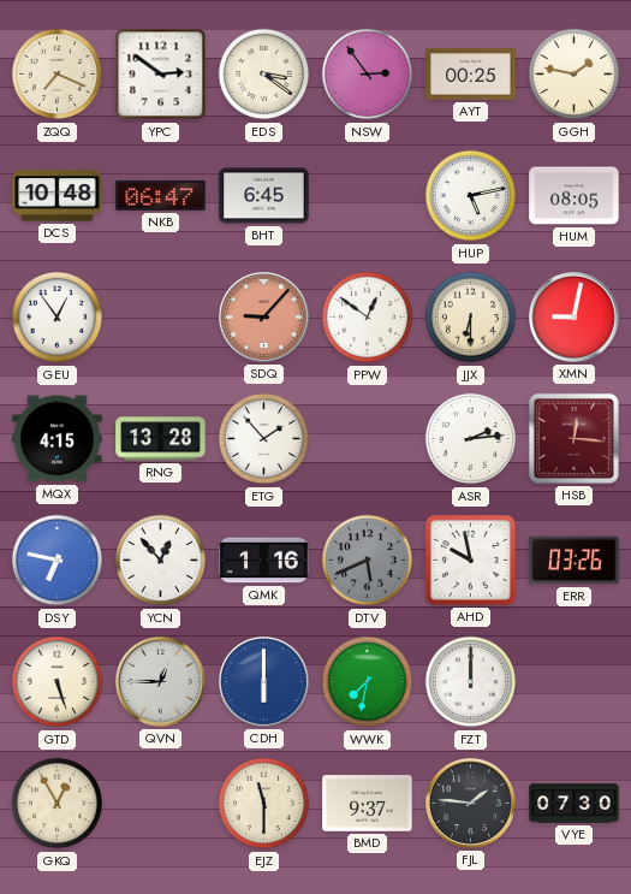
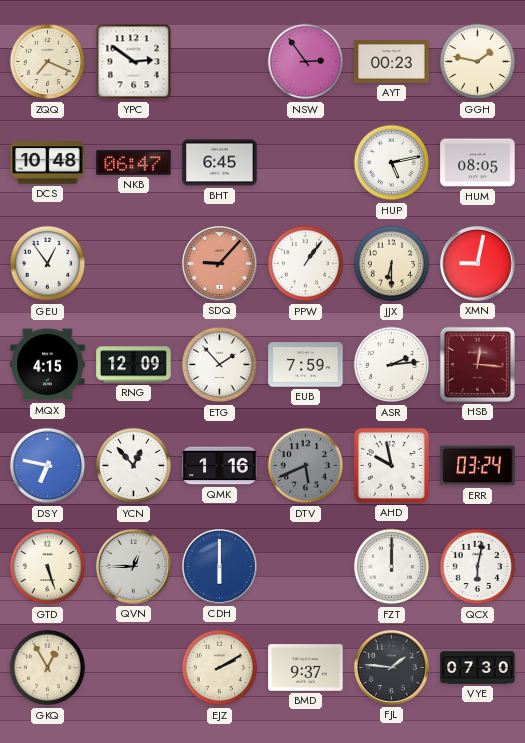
EDS: 3:21 -> none (264, 75)
AYT: 00:25 -> 00:23 (392, 62)
PPW: 12:51 -> 1:06 (306, 264)
RNG: 13:28 -> 12:09 (134, 365)
EUB: none -> 7:59 (306, 365)
ERR: 03:26 -> 03:24 (478, 466)
WWK: 7:32 -> none (368, 682)
QCX: none -> 6:02 (478, 567)
EJZ: 11:30 -> 2:10 (220, 668)
